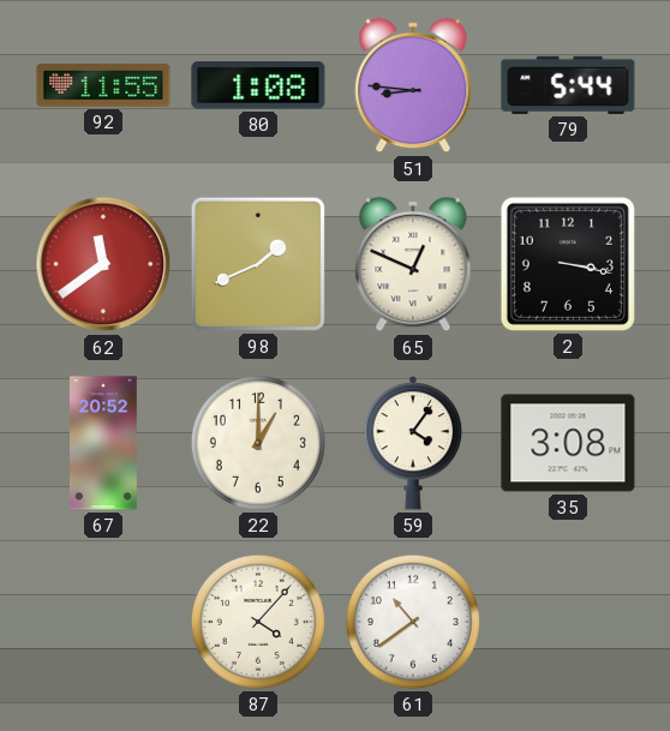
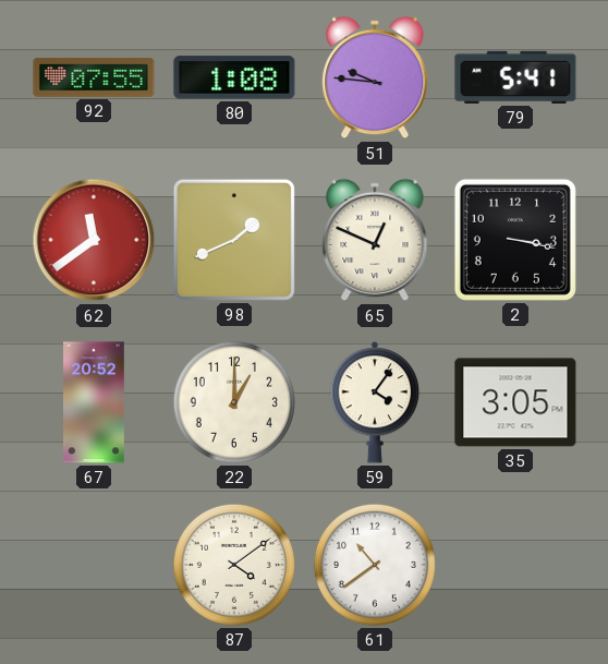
92: 11:55 -> 07:55 (94, 77)
51: 8:46 -> 9:46 (375, 77)
79: 5:44 -> 5:41 (515, 77)
35: 3:08 -> 3:05 (515, 402)
87: 4:07 -> 4:09 (234, 565)
